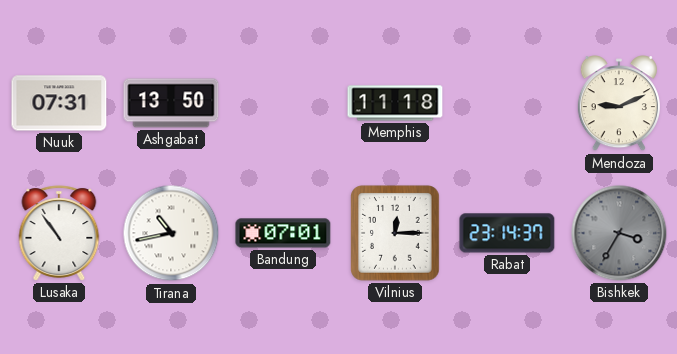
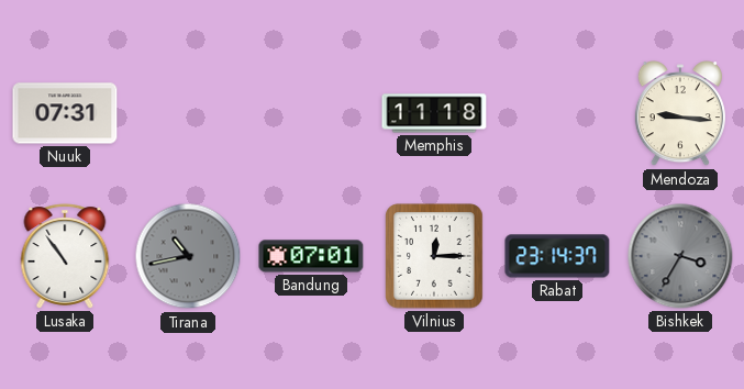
Ashgabat: 13:50 -> none (171, 103)
Mendoza: 9:11 -> 9:16 (680, 114)
Tirana dial: white -> grey (188, 256)
